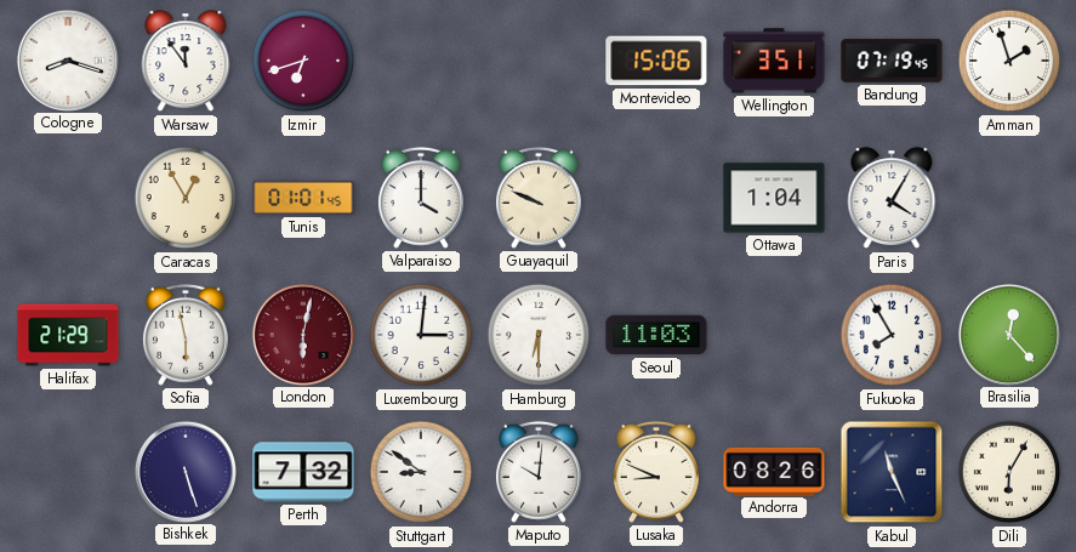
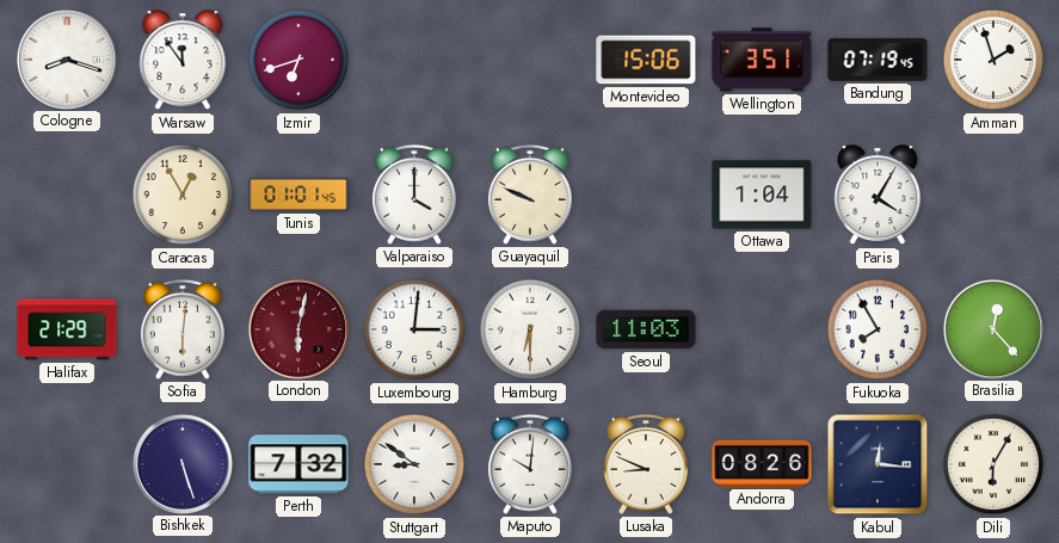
Sofia: 5:58 -> 6:01 (183, 329)
Kabul: 11:26 -> 12:16 (878, 464)
